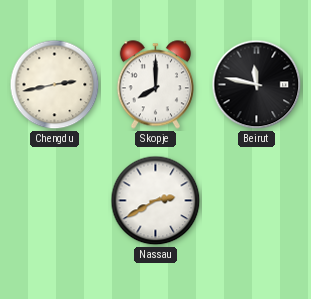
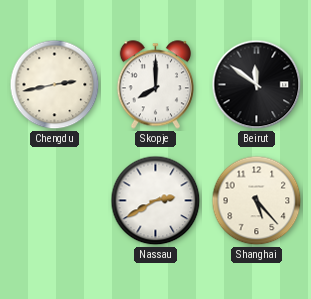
Beirut: 11:47 -> 11:51 (257, 85)
Shanghai: none -> 5:23 (257, 201)
